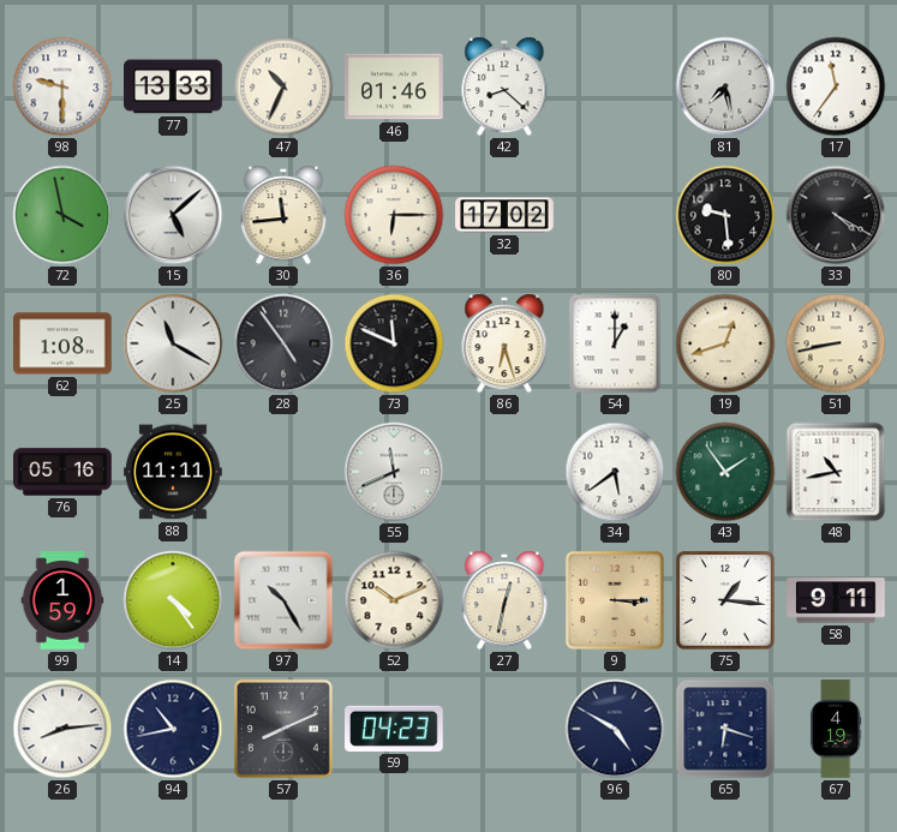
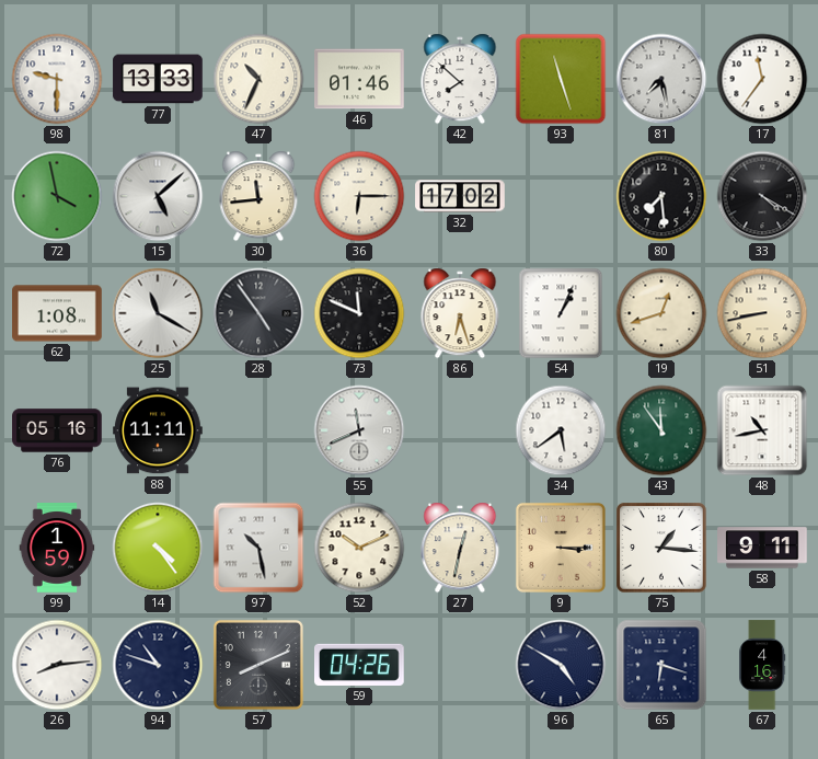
42: 8:22 -> 7:52 (460, 79)
93: none -> 11:27 (561, 79)
80: 9:29 -> 7:29 (661, 196)
54: 1:00 -> 1:04 (561, 313)
43: 1:54 -> 11:54 (661, 430)
97: 10:25 -> 10:28 (258, 548)
94: 10:43 -> 10:48 (158, 665)
59: 04:23 -> 04:26 (360, 665)
67: 4:19 -> 4:16 (762, 665)
